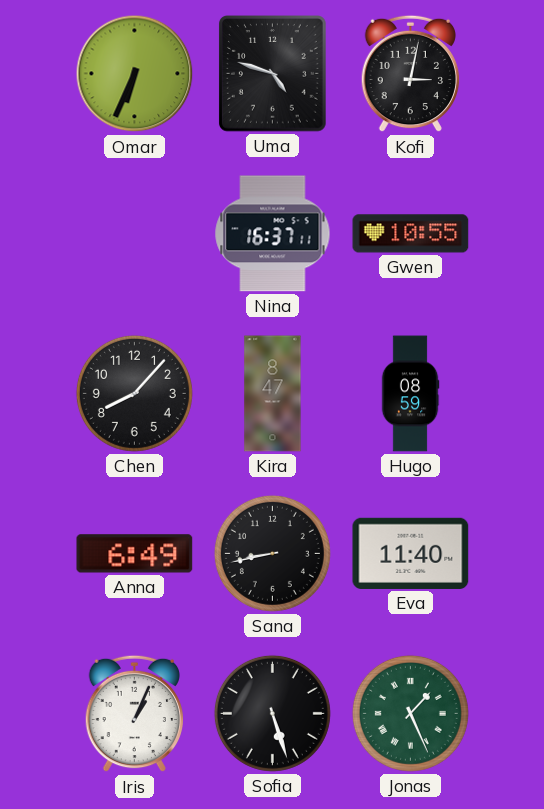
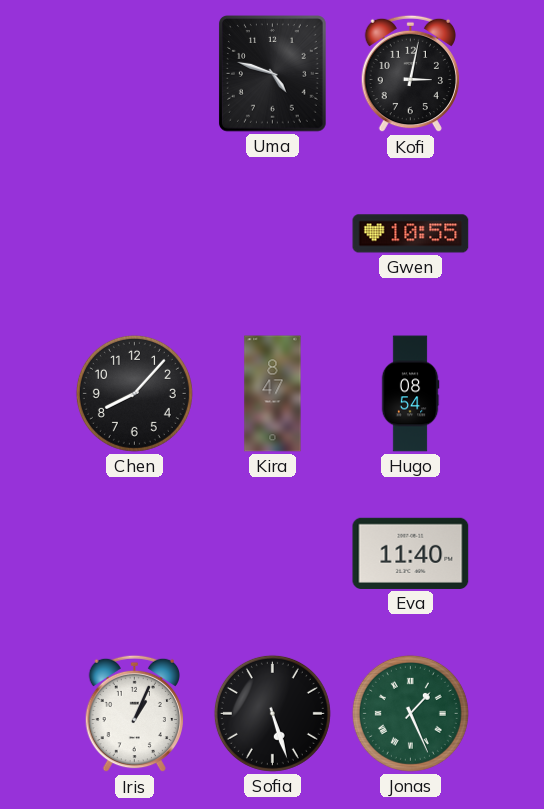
Omar: 6:34 -> none (135, 74)
Nina: 16:37 -> none (273, 234)
Hugo: 08:59 -> 08:54 (410, 394)
Anna: 6:49 -> none (135, 554)
Sana: 8:43 -> none (272, 553)
